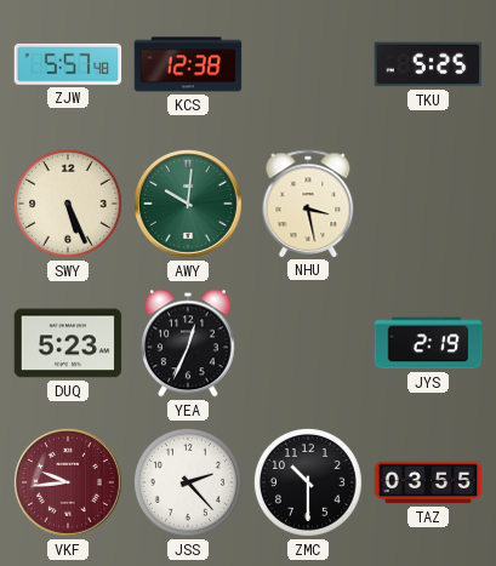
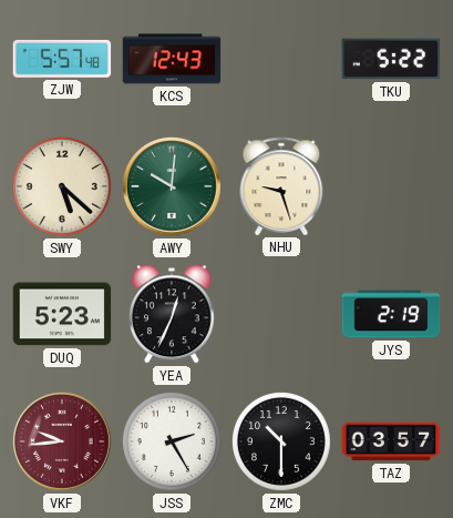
KCS: 12:38 -> 12:43 (172, 59)
TKU: 5:25 -> 5:22 (391, 59)
SWY: 5:26 -> 5:22 (62, 186)
NHU: 3:28 -> 9:27 (281, 186)
JSS: 2:23 -> 2:25 (172, 441)
TAZ: 03:55 -> 03:57 (391, 441)
